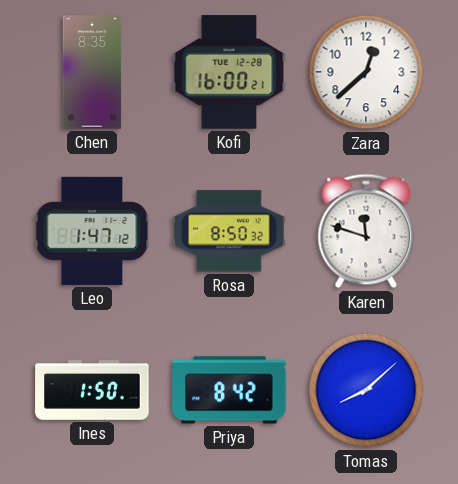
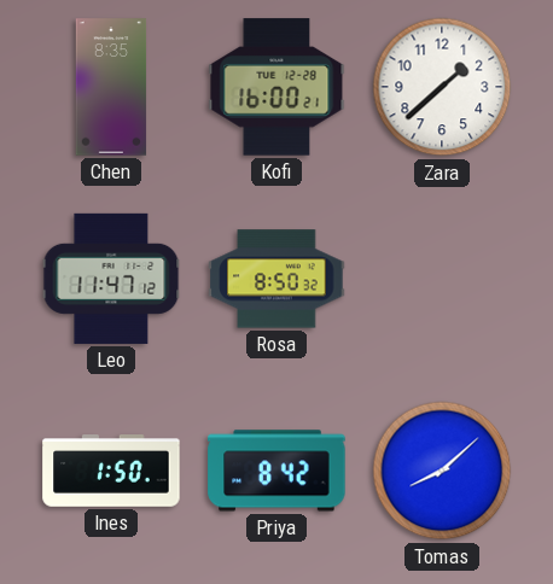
Zara: 12:38 -> 1:38 (442, 87)
Leo: 1:47 -> 11:47 (111, 279)
Karen: 11:48 -> none (366, 231)
